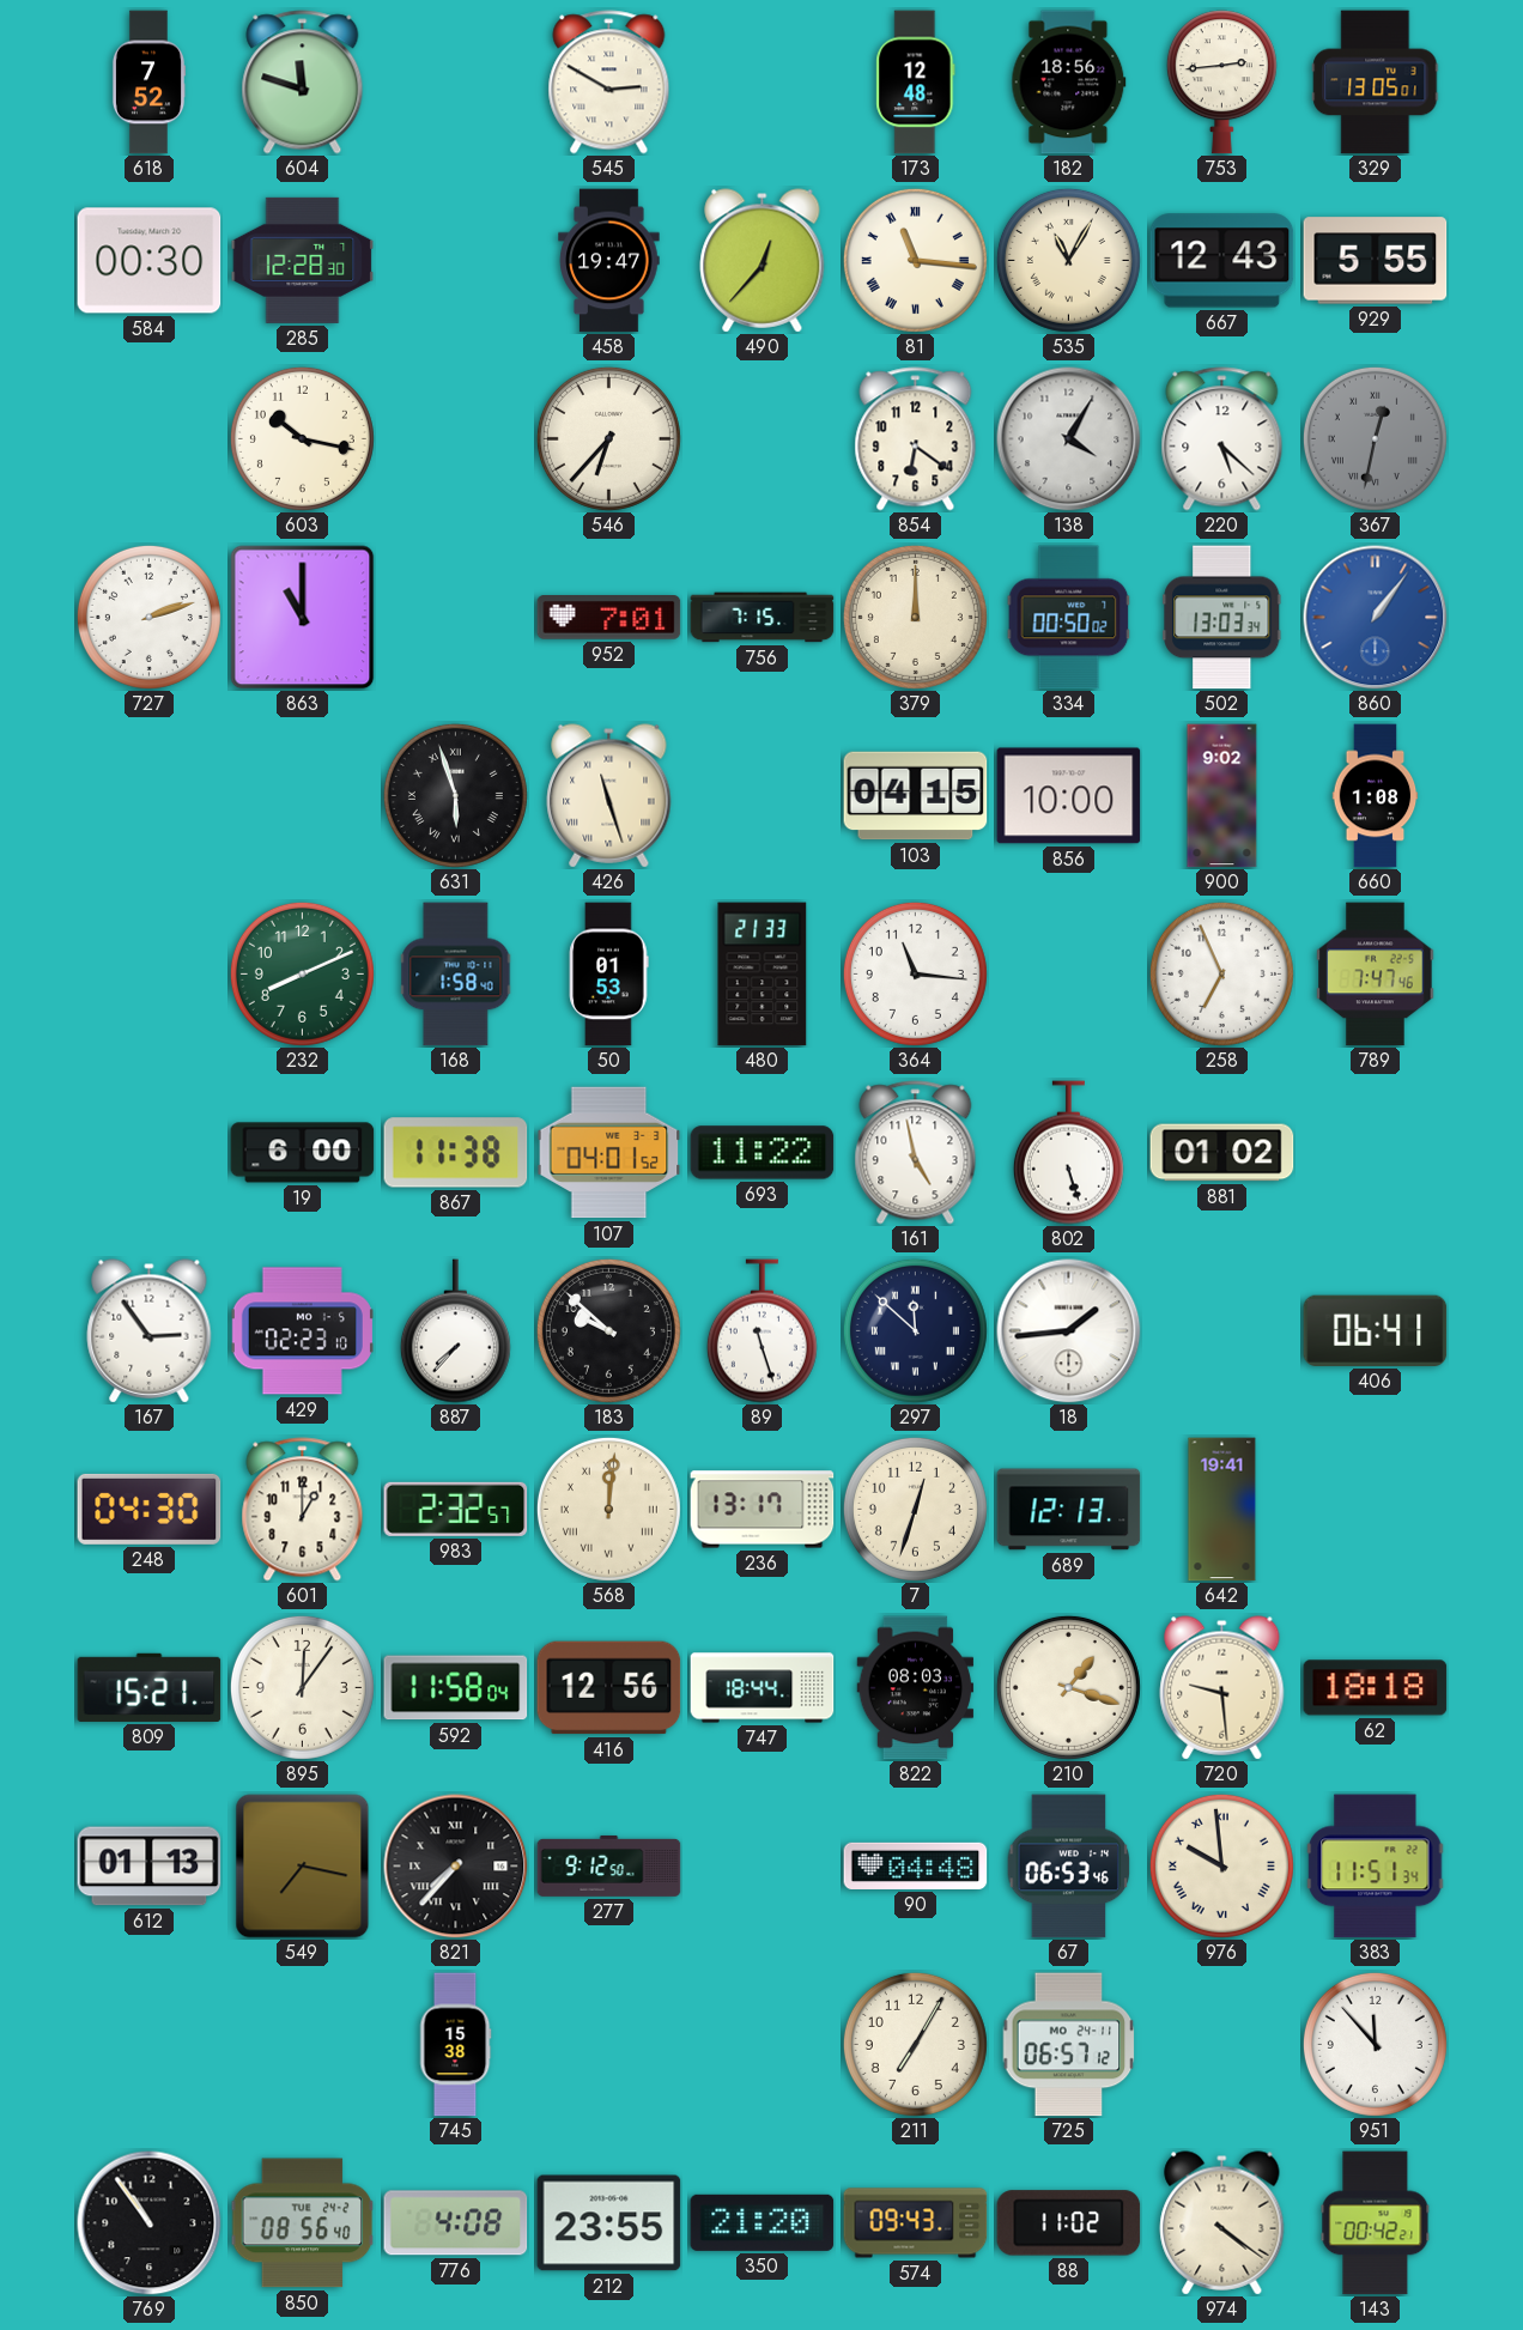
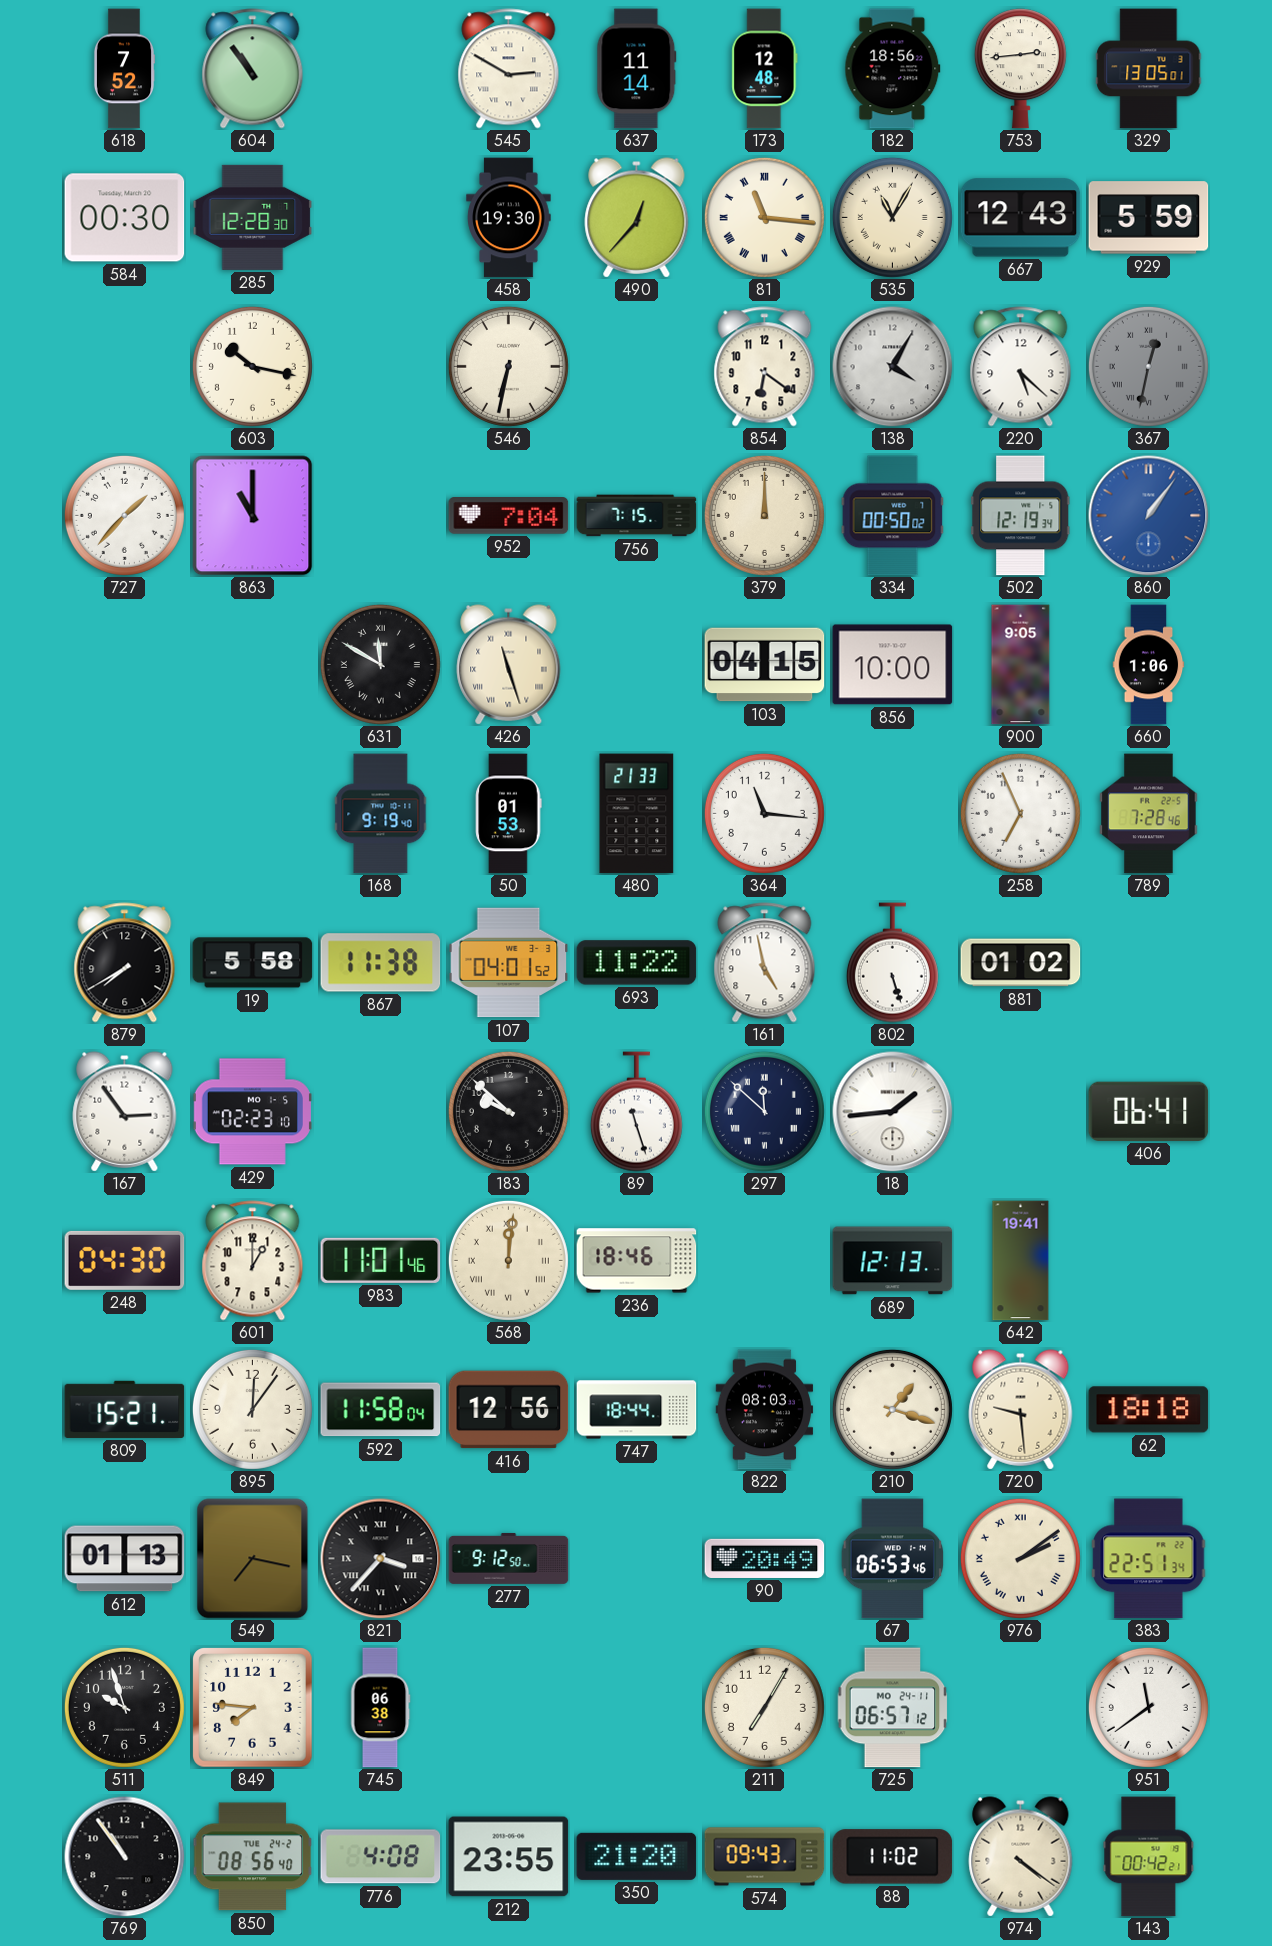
604: 11:48 -> 10:54 (253, 69)
637: none -> 11:14 (637, 69)
458: 19:47 -> 19:30 (509, 218)
929: 5:55 -> 5:59 (1149, 218)
546: 6:37 -> 6:32 (508, 366)
727: 2:12 -> 1:37 (124, 515)
952: 7:01 -> 7:04 (509, 516)
502: 13:03 -> 12:19 (1021, 516)
631: 5:57 -> 11:50 (380, 664)
900: 9:02 -> 9:05 (1021, 665)
660: 1:08 -> 1:06 (1149, 665)
232: 8:11 -> none (302, 973)
168: 1:58 -> 9:19 (381, 814)
789: 7:47 -> 7:28 (1149, 814)
879: none -> 7:40 (125, 963)
19: 6:00 -> 5:58 (253, 963)
887: 7:37 -> none (455, 1331)
983: 2:32 -> 11:01 (381, 1260)
236: 13:17 -> 18:46 (637, 1261)
7: 12:33 -> none (915, 1509)
821: 7:37 -> 3:37 (381, 1559)
90: 04:48 -> 20:49 (765, 1558)
976: 9:59 -> 2:09 (1020, 1558)
383: 11:51 -> 22:51 (1149, 1559)
511: none -> 9:57 (124, 1707)
849: none -> 7:46 (253, 1708)
745: 15:38 -> 06:38 (380, 1708)
951: 11:53 -> 11:39 (1148, 1707)
